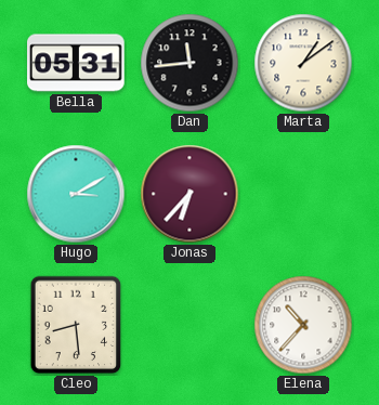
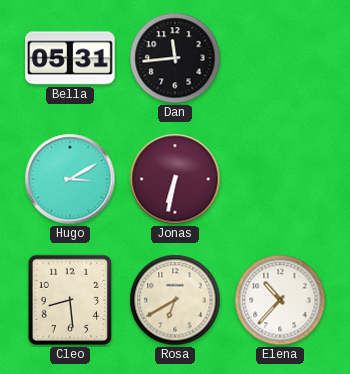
Marta: 1:09 -> none (303, 63)
Jonas: 6:37 -> 6:32 (175, 179)
Rosa: none -> 6:40 (175, 300)
